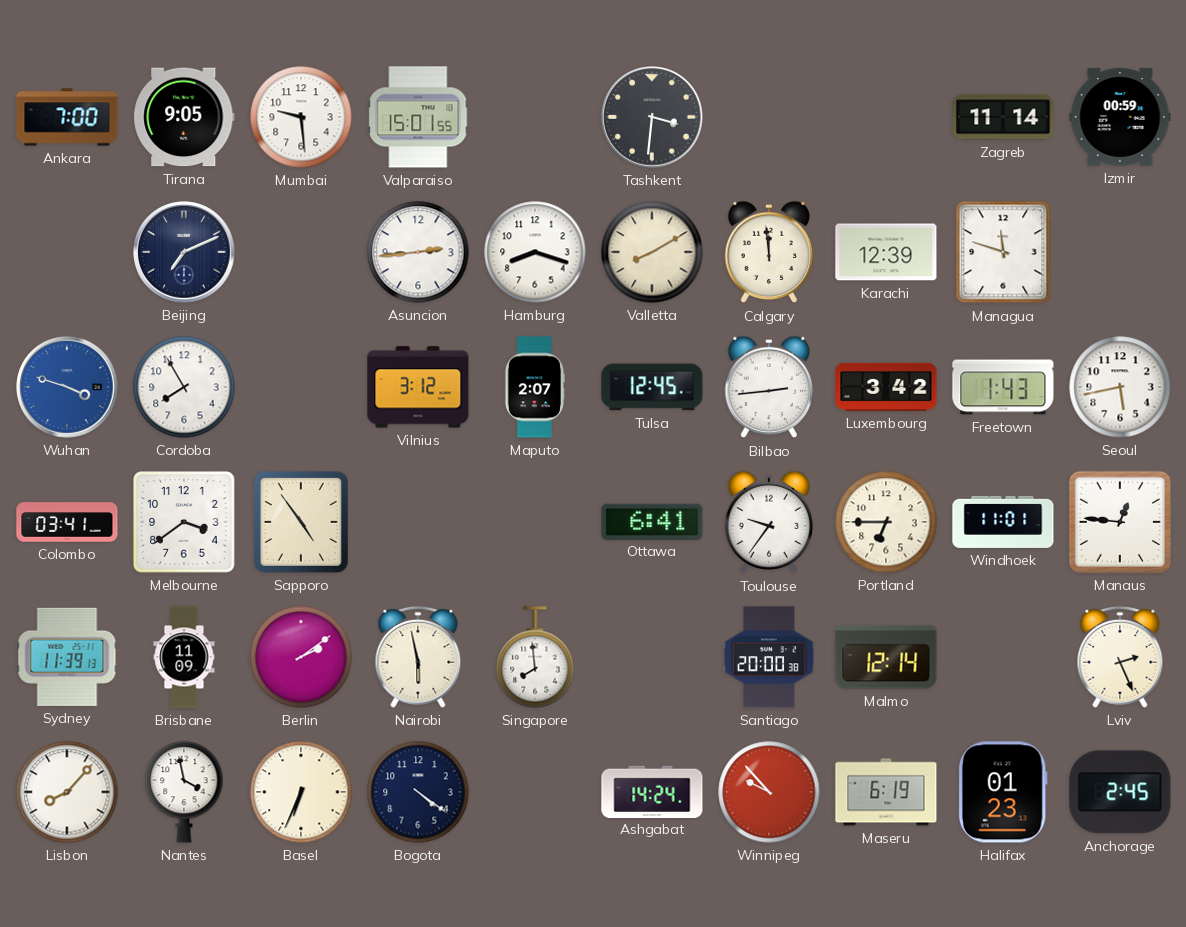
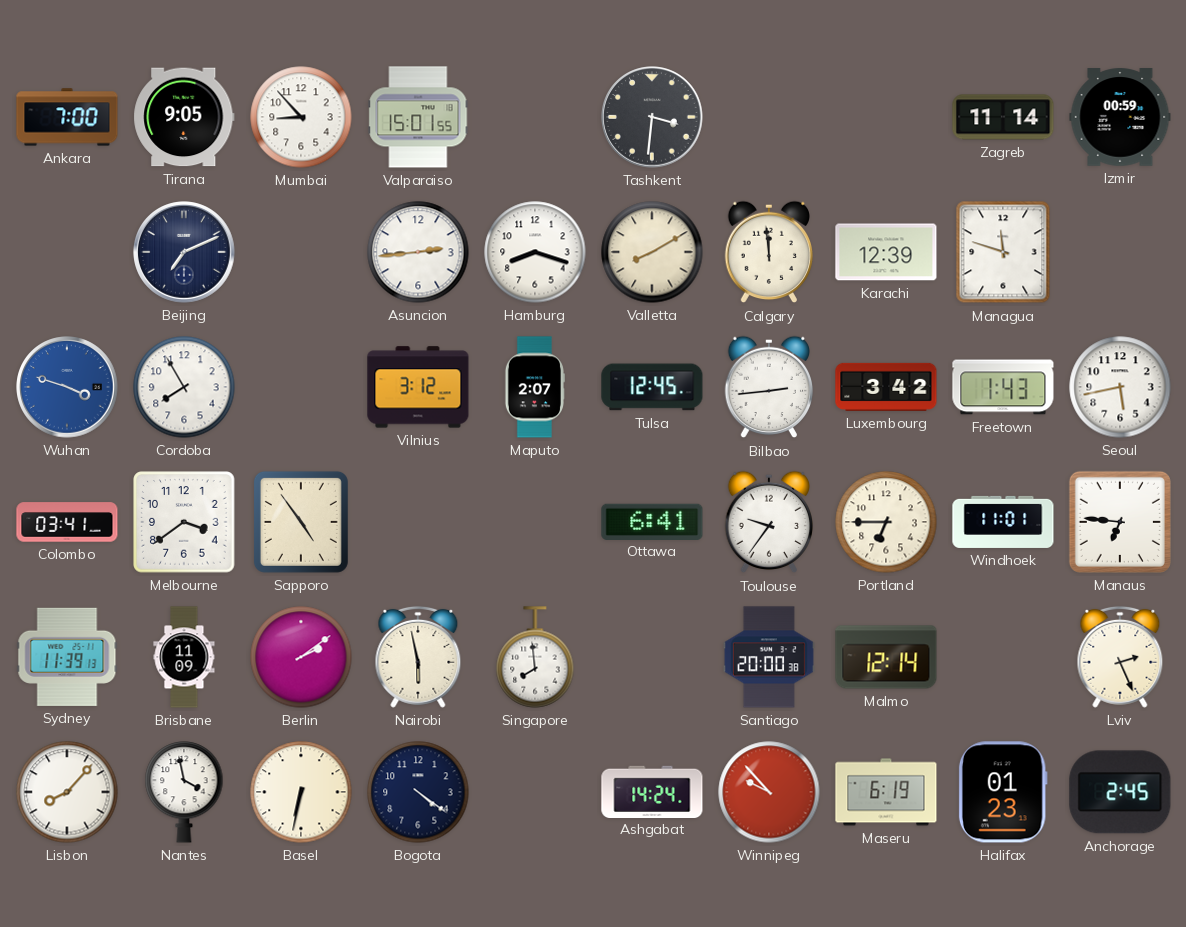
Mumbai: 9:29 -> 8:53 (301, 117)
Manaus: 12:46 -> 6:46 (1120, 522)
Basel: 6:34 -> 6:32 (301, 792)
